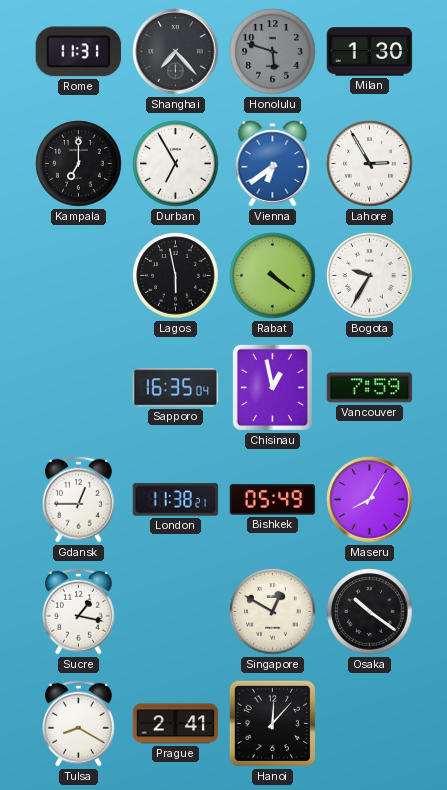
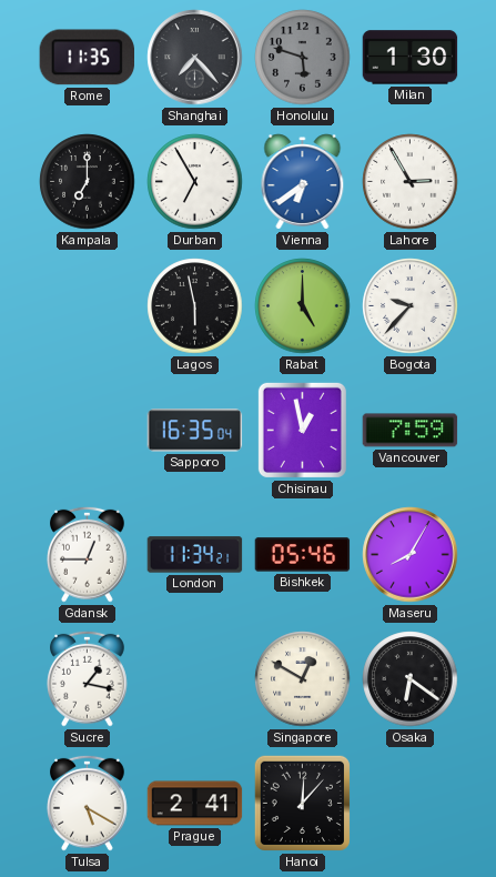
Rome: 11:31 -> 11:35 (87, 58)
Rabat: 4:21 -> 5:00 (303, 306)
Bogota: 9:35 -> 9:37 (411, 306)
London: 11:38 -> 11:34 (195, 555)
Bishkek: 05:49 -> 05:46 (303, 555)
Osaka: 10:21 -> 6:21 (411, 679)
Tulsa: 8:20 -> 5:20 (88, 803)
